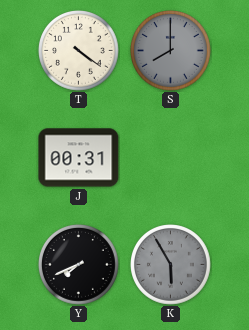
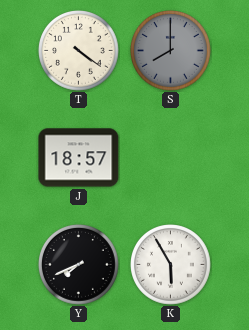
J: 00:31 -> 18:57 (79, 158)
K dial: grey -> white (171, 265)
